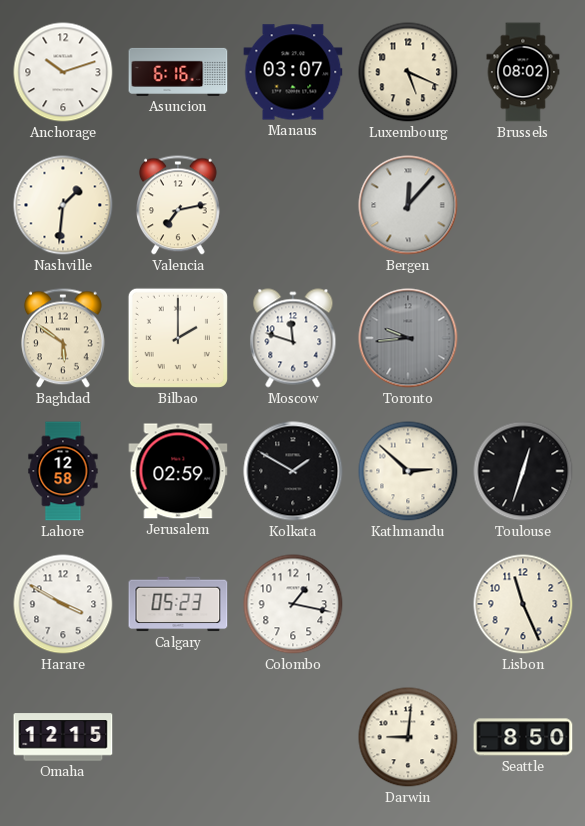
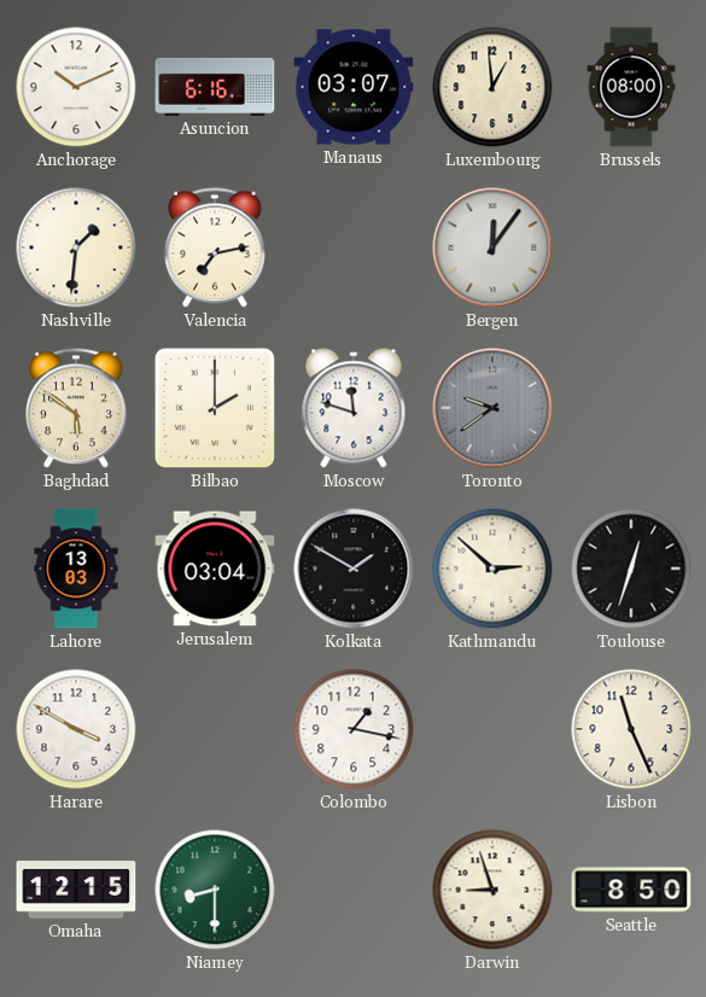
Anchorage: 10:12 -> 10:11 (76, 87)
Luxembourg: 5:19 -> 12:59 (492, 87)
Brussels: 08:02 -> 08:00 (631, 87)
Bergen: 12:07 -> 12:06 (492, 247)
Toronto: 9:44 -> 9:39 (492, 408)
Lahore: 12:58 -> 13:03 (76, 569)
Jerusalem: 02:59 -> 03:04 (215, 569)
Calgary: 05:23 -> none (178, 604)
Niamey: none -> 8:30 (215, 890)
Darwin: 9:01 -> 8:57 (492, 890)
